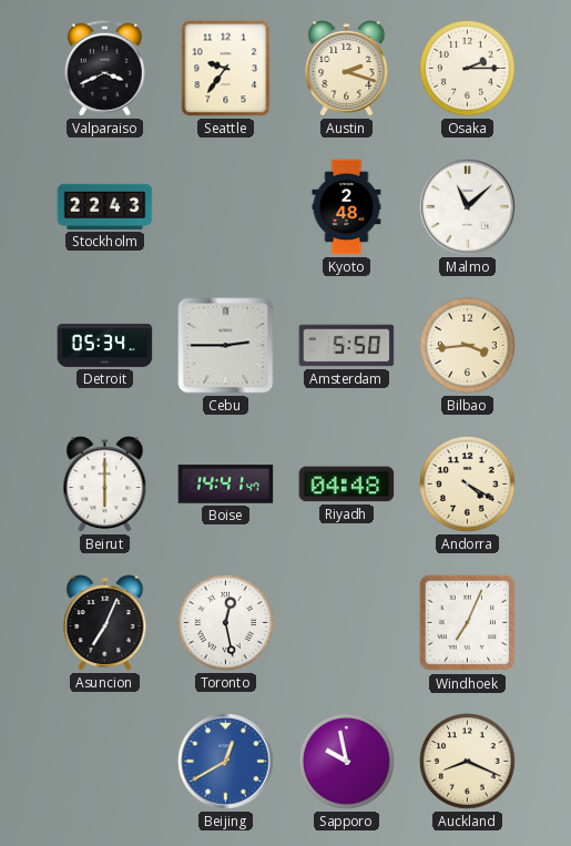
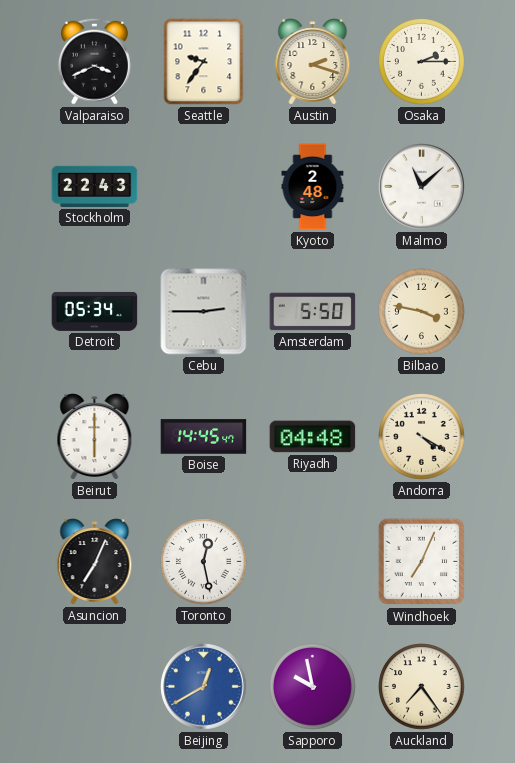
Bilbao: 3:44 -> 3:47 (422, 312)
Boise: 14:41 -> 14:45 (204, 437)
Auckland: 8:19 -> 7:24 (422, 687)
